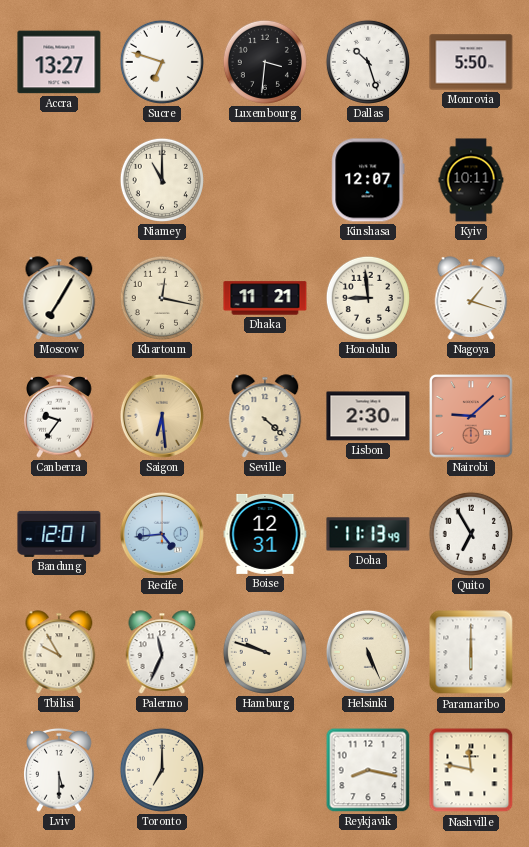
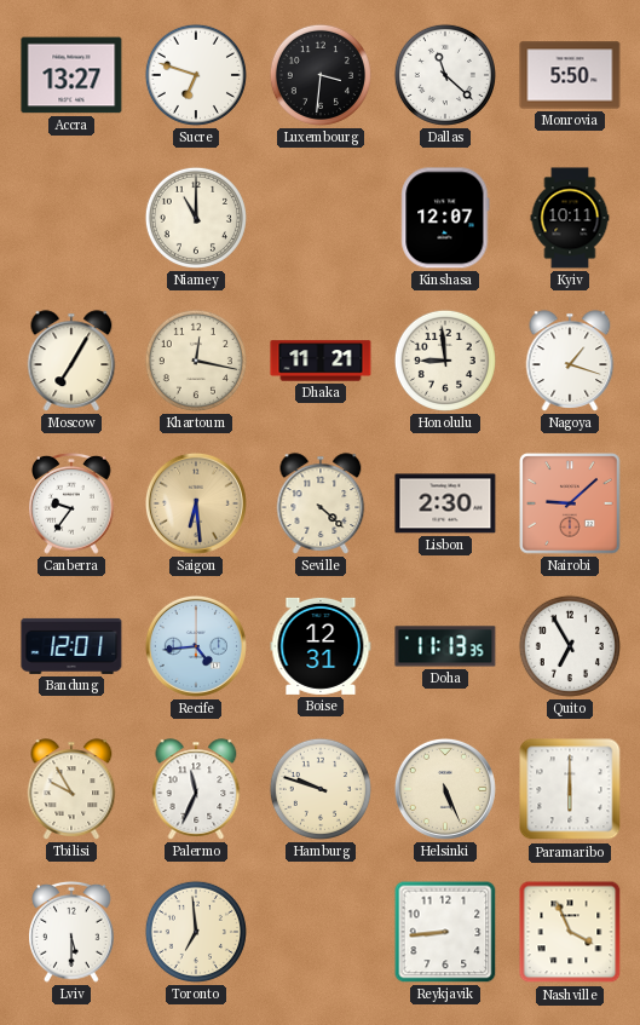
Dallas: 10:27 -> 11:22 (445, 75)
Doha: 11:13:49 -> 11:13:35 (445, 646)
Toronto: 7:00 -> 6:59 (196, 932)
Reykjavik: 8:17 -> 8:44 (445, 932)
Nashville: 11:47 -> 3:56 (570, 932)
